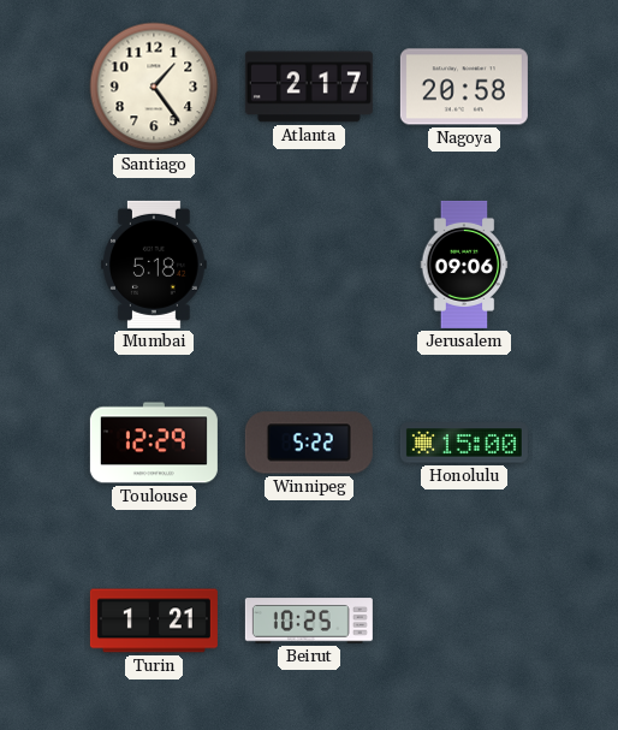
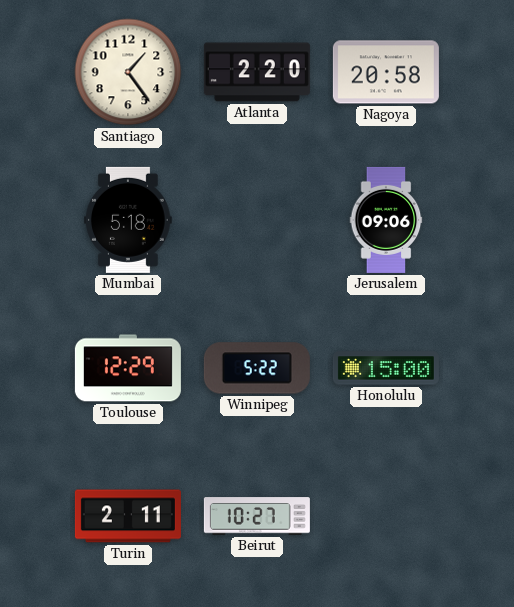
Atlanta: 2:17 -> 2:20 (257, 72)
Turin: 1:21 -> 2:11 (128, 516)
Beirut: 10:25 -> 10:27 (257, 516)
